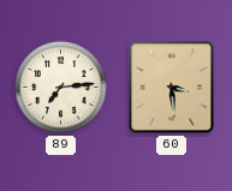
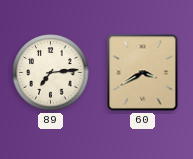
60: 3:29 -> 3:40 (143, 73)
